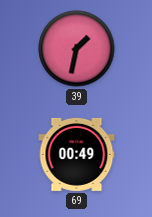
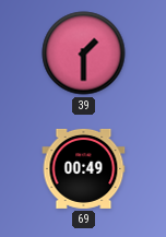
39: 1:32 -> 1:30 (84, 54)
